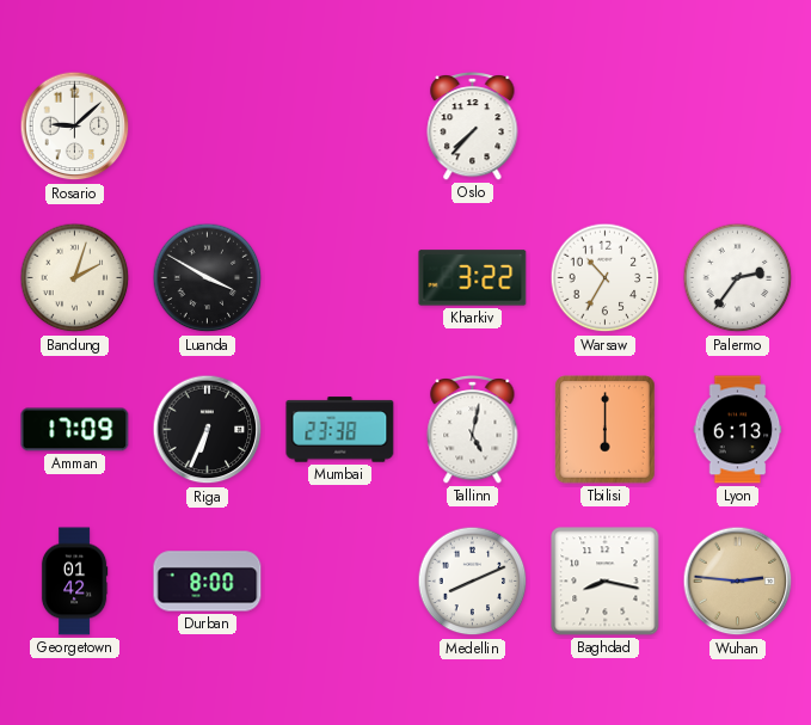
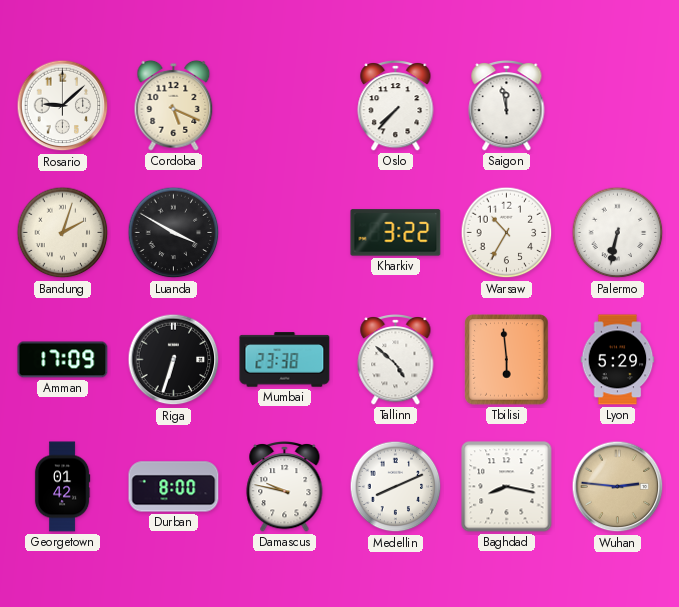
Cordoba: none -> 5:19 (174, 105)
Saigon: none -> 11:58 (507, 106)
Palermo: 2:36 -> 6:32 (618, 233)
Riga: 6:34 -> 6:33 (174, 360)
Tallinn: 5:02 -> 4:52 (396, 360)
Tbilisi: 6:00 -> 5:59 (507, 360)
Lyon: 6:13 -> 5:29 (618, 360)
Damascus: none -> 9:47 (285, 487)
